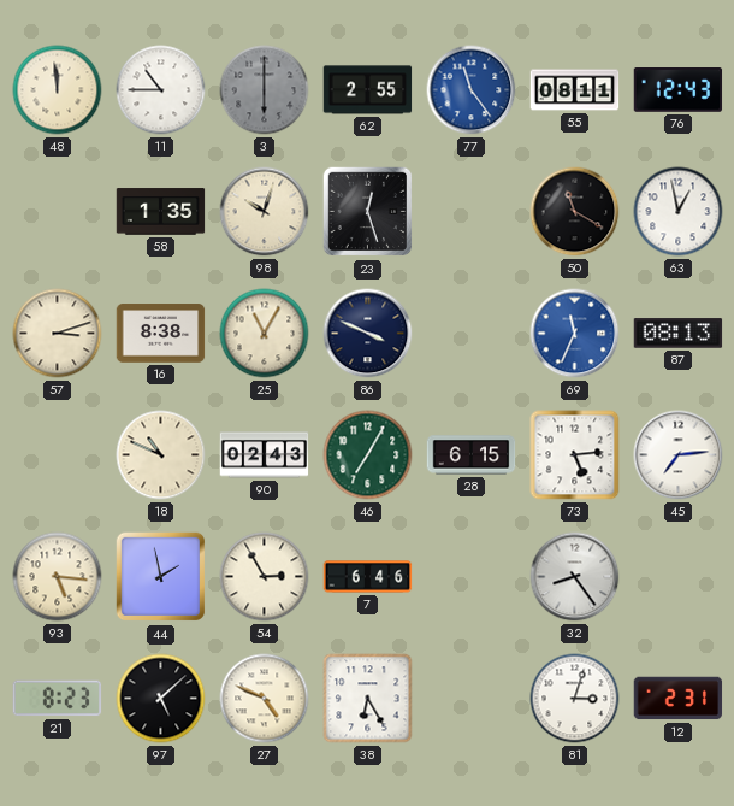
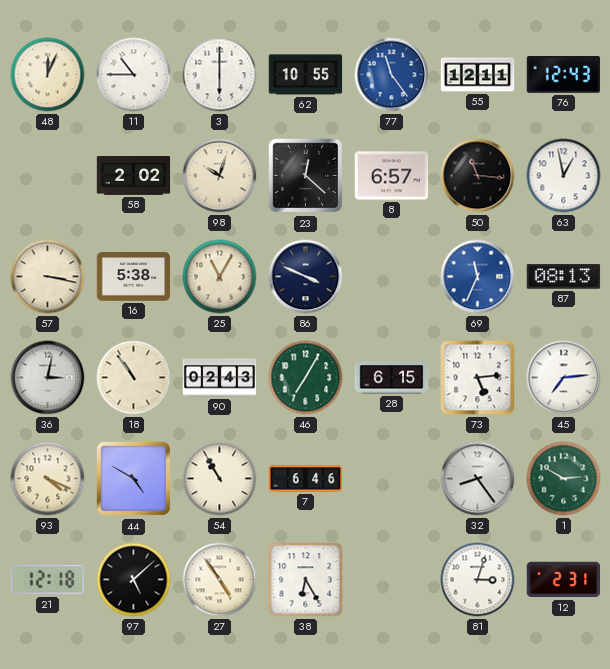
48: 11:59 -> 12:04 (48, 75)
3 dial: grey -> white (220, 75)
62: 2:55 -> 10:55 (306, 75)
55: 08:11 -> 12:11 (478, 75)
58: 1:35 -> 2:02 (134, 176)
23: 12:27 -> 12:22 (305, 176)
8: none -> 6:57 (392, 176)
50: 11:20 -> 11:16 (478, 176)
57: 3:12 -> 3:17 (48, 277)
16: 8:38 -> 5:38 (134, 277)
36: none -> 3:02 (48, 378)
18: 10:49 -> 10:54 (134, 378)
93: 5:16 -> 4:19 (48, 479)
44: 1:58 -> 4:50 (133, 479)
54: 2:55 -> 10:55 (220, 479)
1: none -> 2:50 (564, 479)
21: 8:23 -> 12:18 (48, 580)
27: 4:49 -> 4:54 (220, 580)
